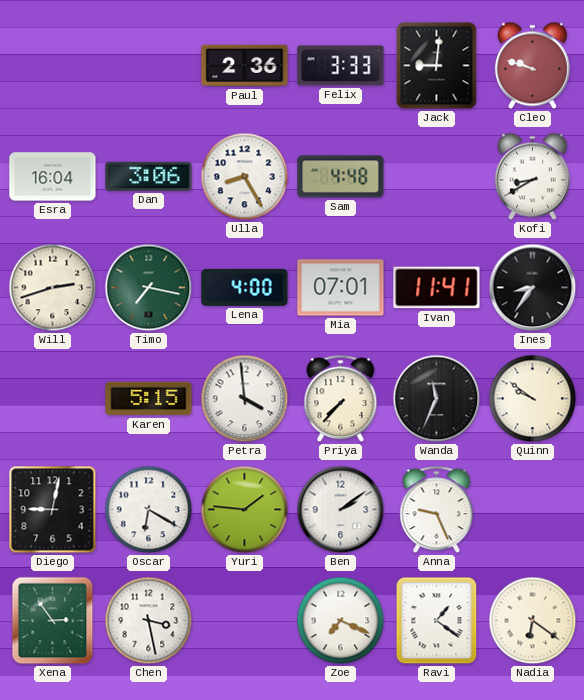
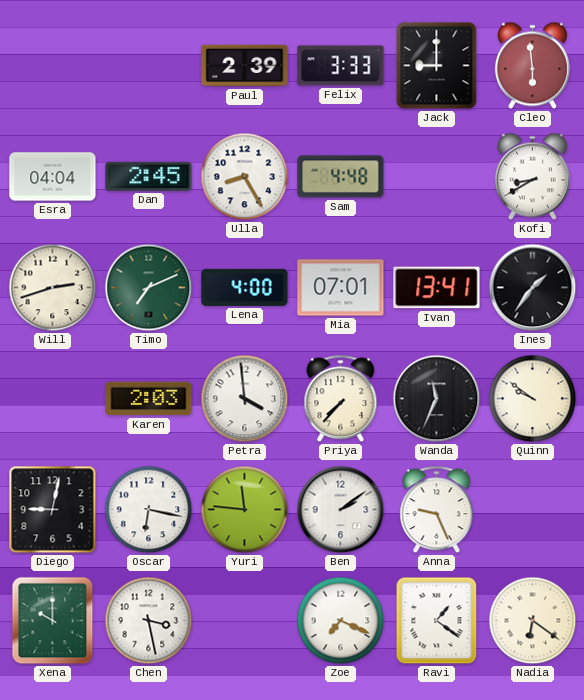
Paul: 2:36 -> 2:39 (245, 66)
Jack: 9:01 -> 9:00 (437, 66)
Cleo: 9:48 -> 5:59 (532, 66)
Esra: 16:04 -> 04:04 (53, 177)
Dan: 3:06 -> 2:45 (149, 176)
Timo: 7:17 -> 7:11 (149, 288)
Ivan: 11:41 -> 13:41 (437, 288)
Ines: 8:36 -> 1:36 (533, 288)
Karen: 5:15 -> 2:03 (149, 399)
Oscar: 6:20 -> 6:17 (149, 510)
Yuri: 1:46 -> 11:46 (245, 510)
Xena: 2:54 -> 10:00 (53, 621)
